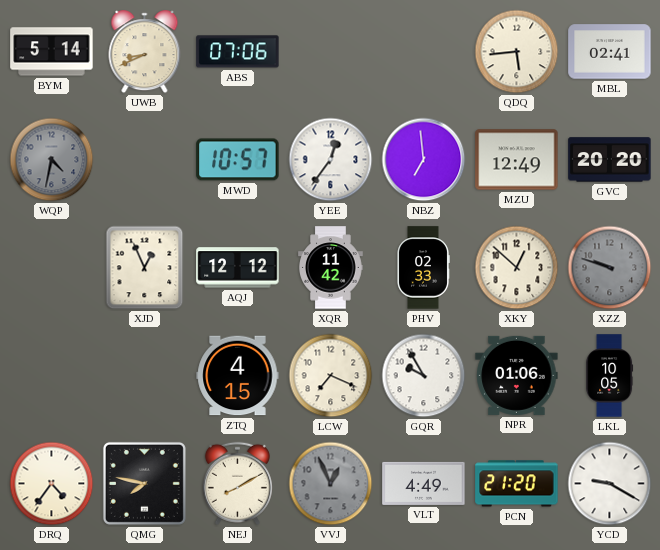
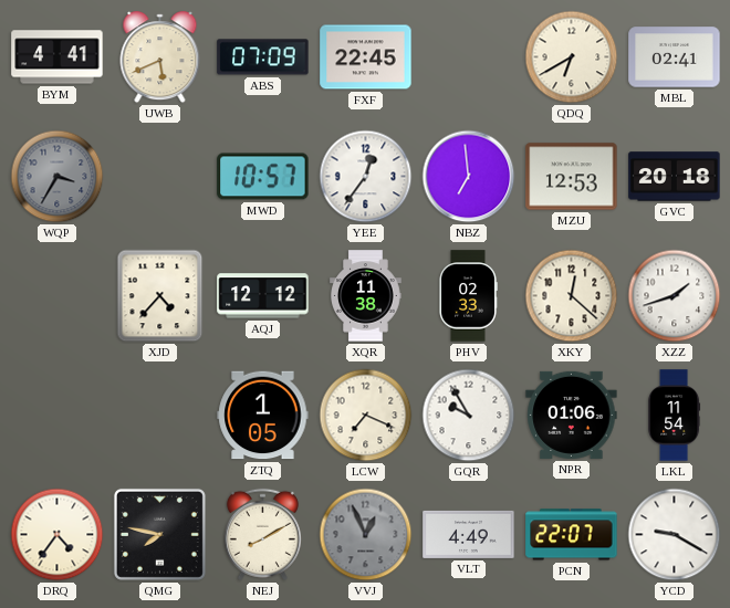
BYM: 5:14 -> 4:41 (58, 57)
UWB: 8:41 -> 5:41 (160, 57)
ABS: 07:06 -> 07:09 (263, 57)
FXF: none -> 22:45 (366, 57)
QDQ: 5:44 -> 6:40 (572, 57)
WQP: 4:32 -> 3:35 (58, 177)
MZU: 12:49 -> 12:53 (572, 177)
GVC: 20:20 -> 20:18 (675, 177)
XJD: 12:56 -> 4:37 (160, 296)
XQR: 11:42 -> 11:38 (366, 296)
XKY: 12:52 -> 12:22 (572, 296)
XZZ: 9:48 -> 1:42 (675, 296)
XZZ dial: grey -> white (675, 296)
ZTQ: 4:15 -> 1:05 (263, 416)
LKL: 10:05 -> 11:54 (675, 416)
PCN: 21:20 -> 22:07 (572, 535)
